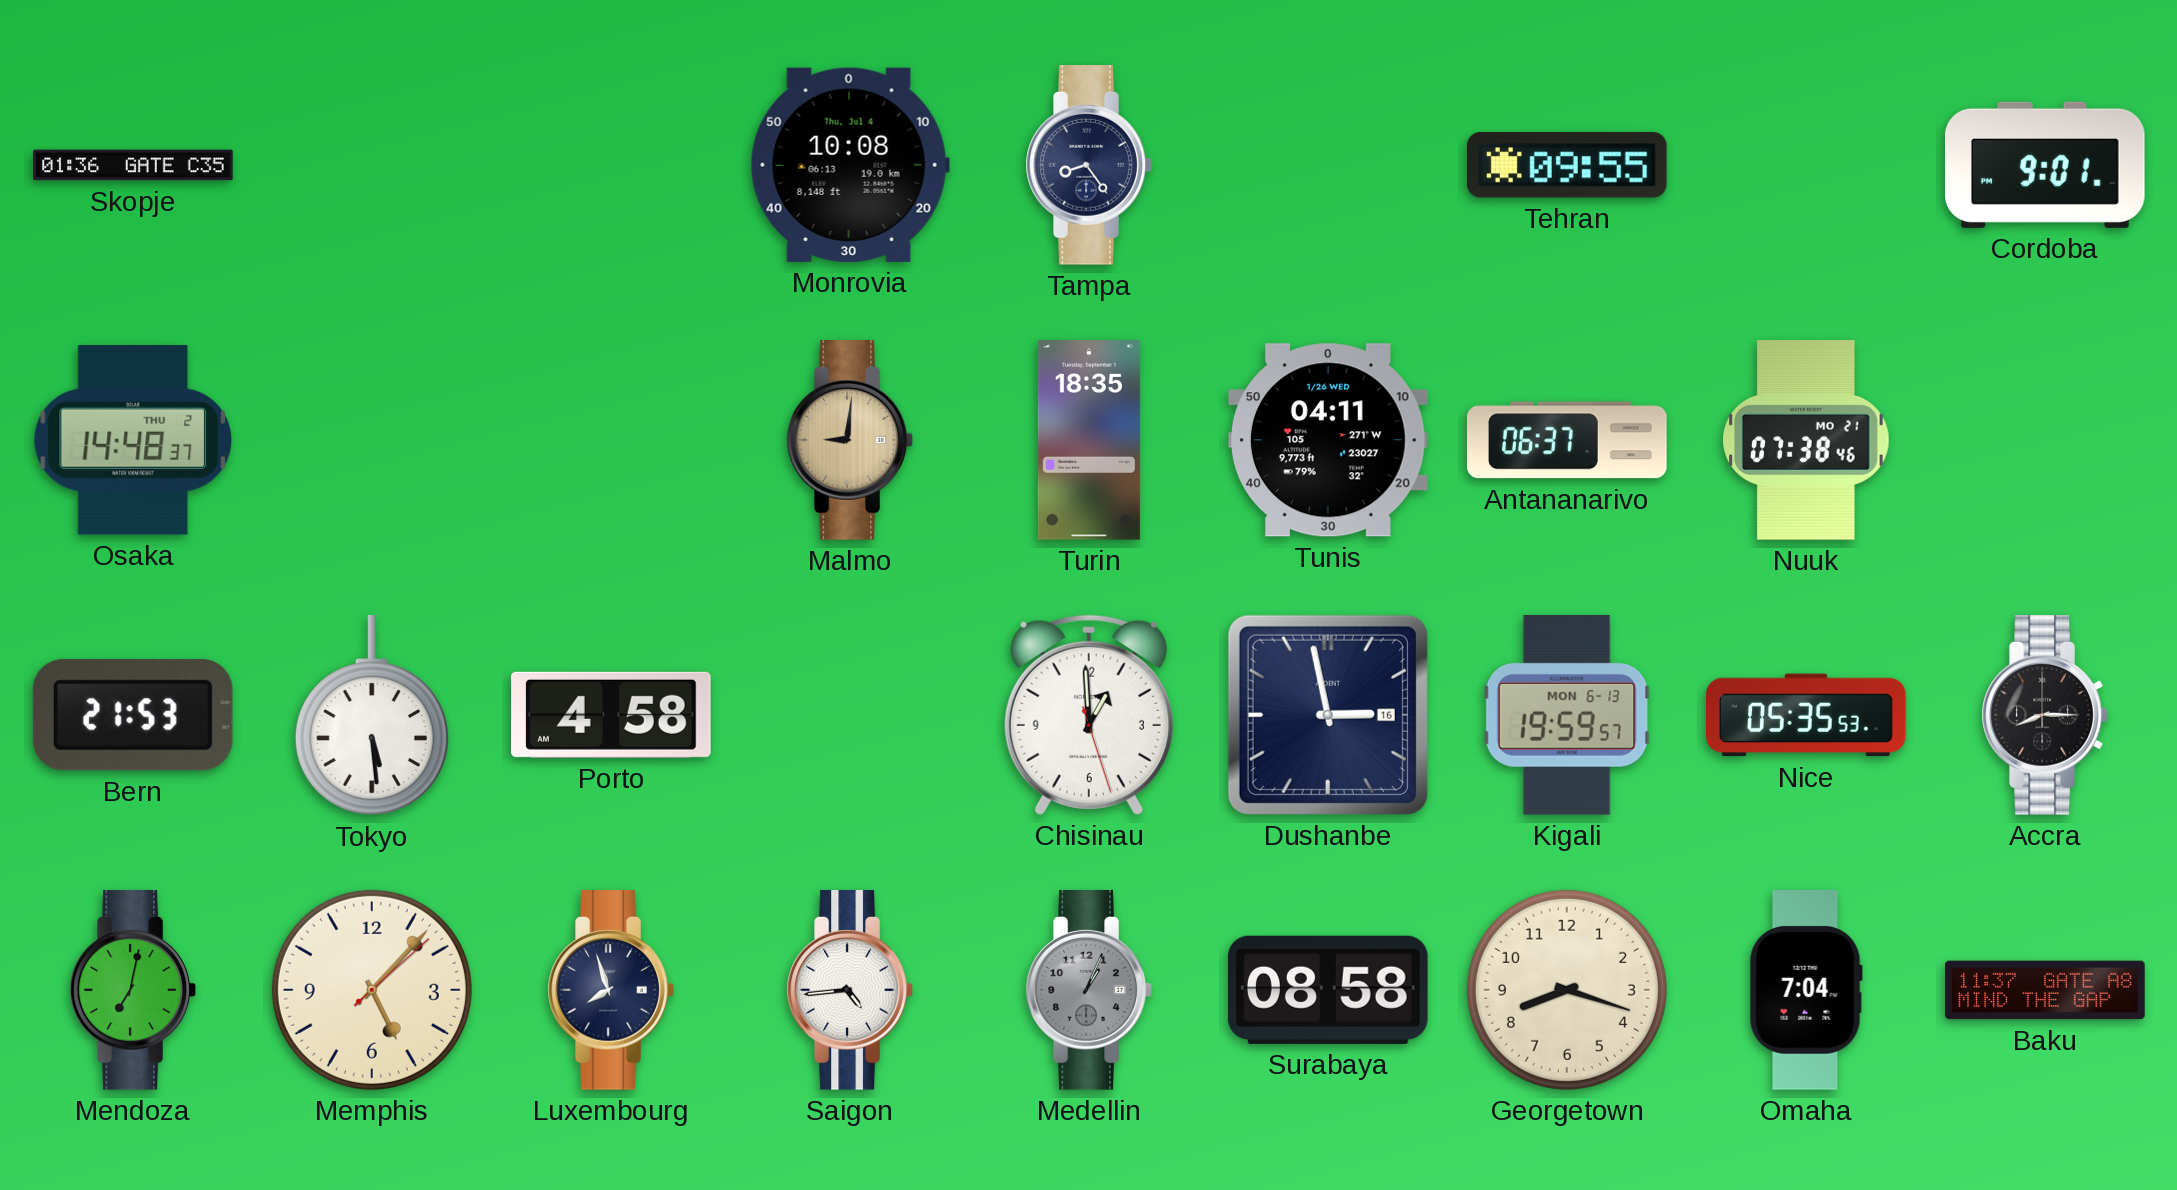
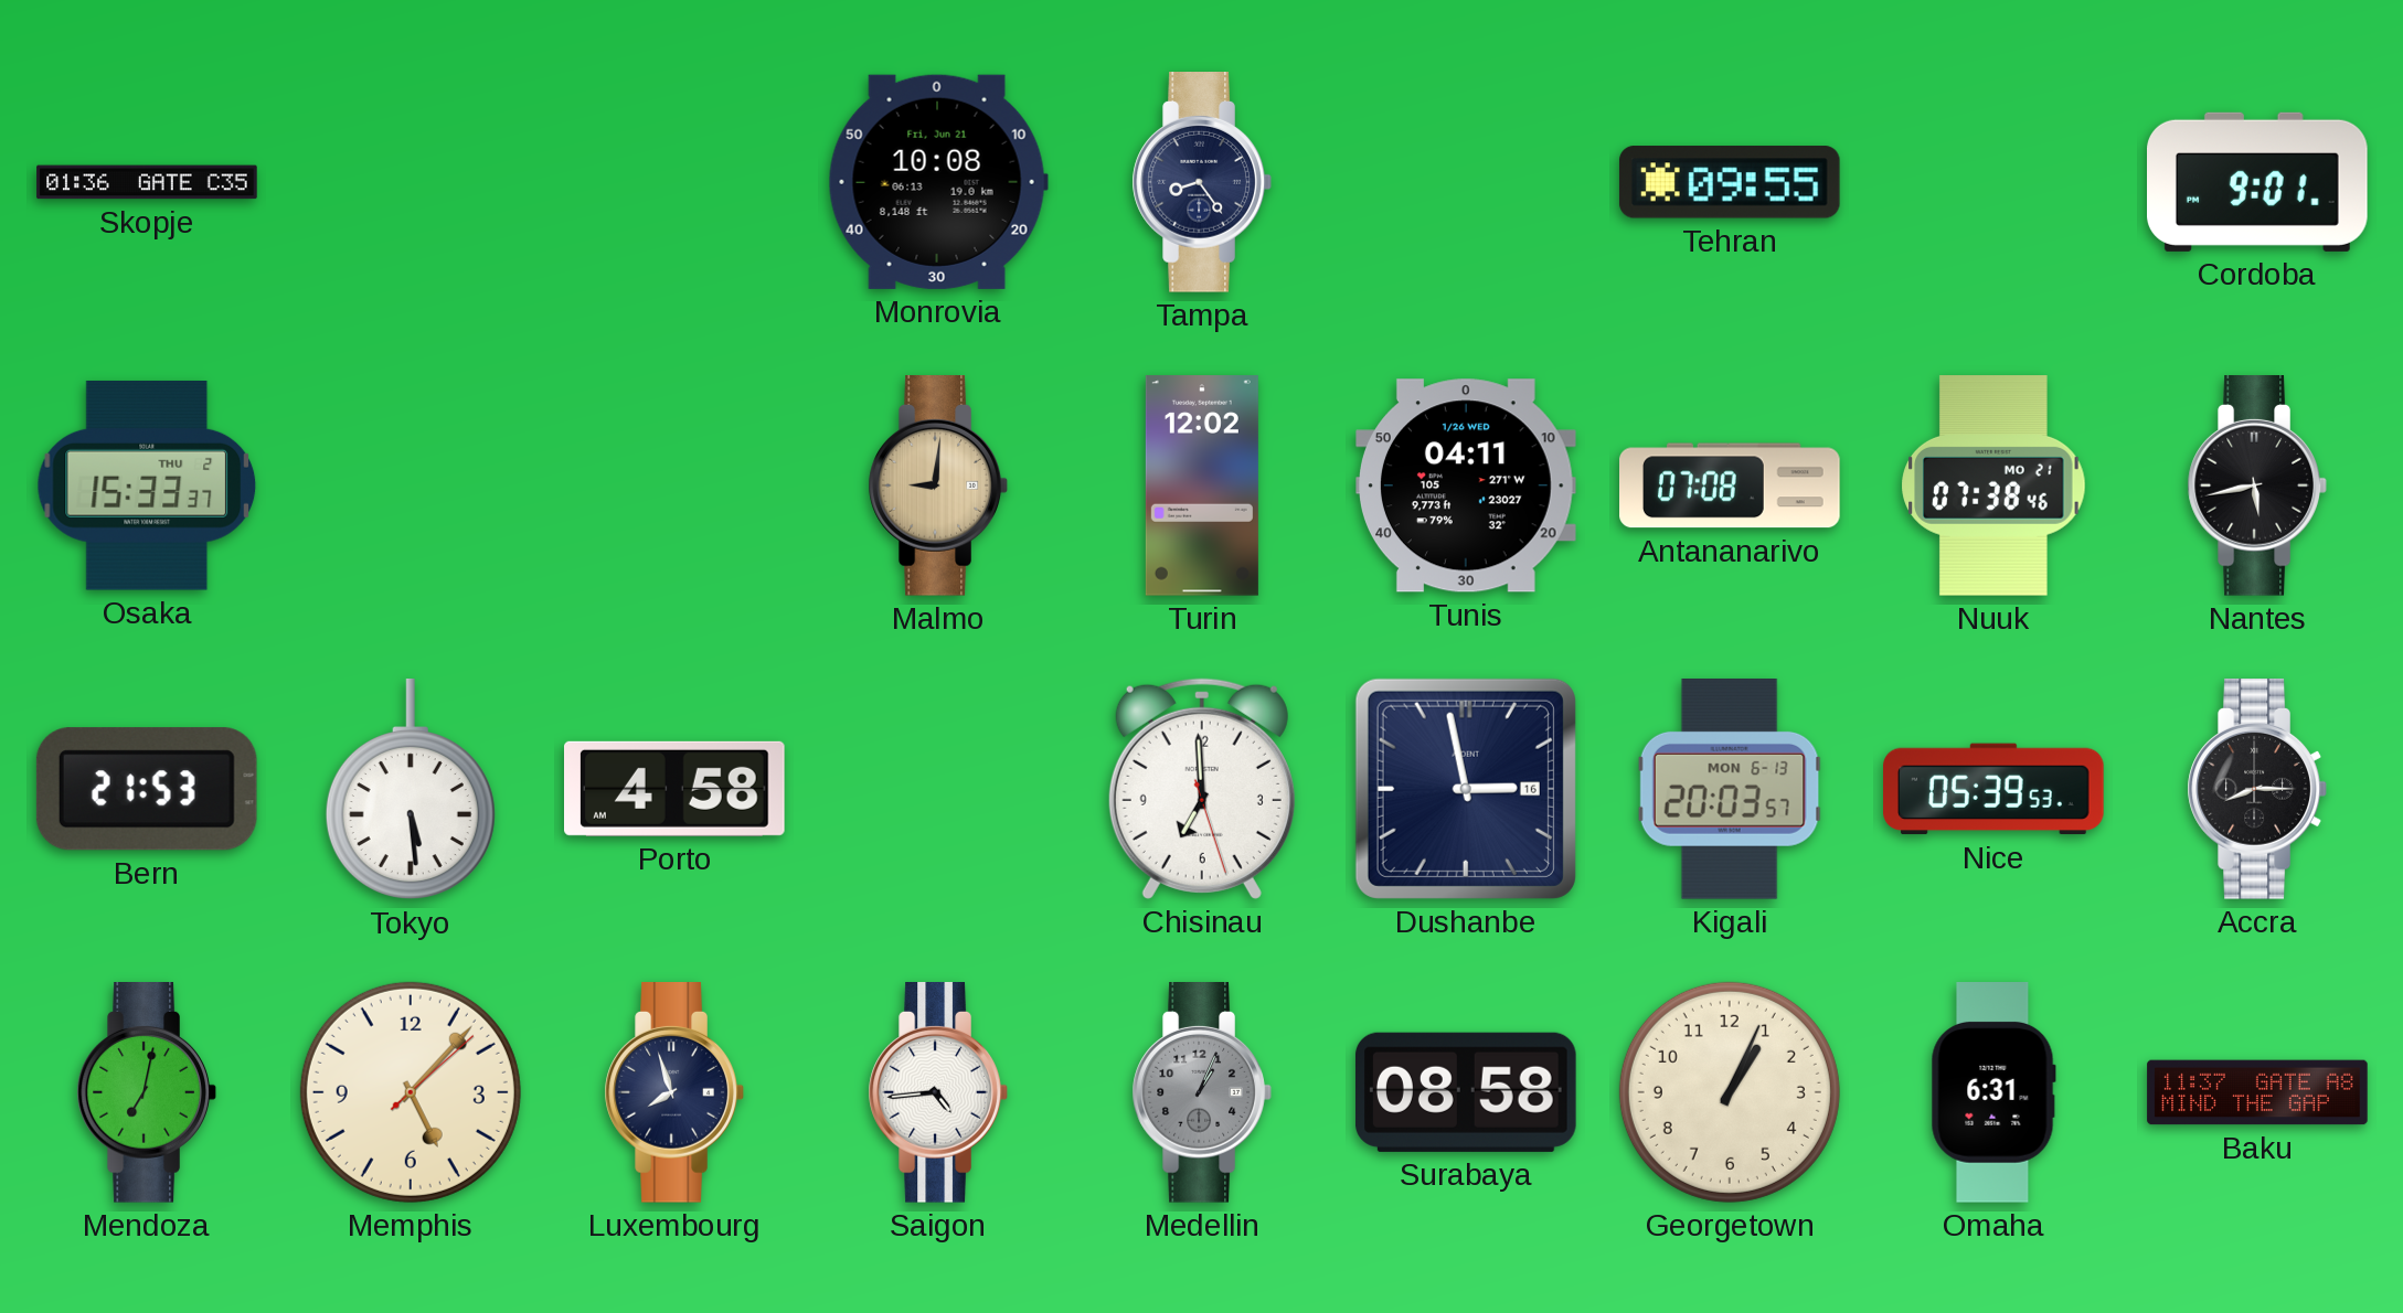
Monrovia date: Thu, Jul 4 -> Fri, Jun 21 (938, 182)
Osaka: 14:48 -> 15:33 (147, 485)
Turin: 18:35 -> 12:02 (1202, 485)
Antananarivo: 06:37 -> 07:08 (1731, 485)
Nantes: none -> 5:43 (2257, 487)
Chisinau: 12:59 -> 6:59 (1202, 789)
Kigali: 19:59 -> 20:03 (1730, 790)
Nice: 05:35 -> 05:39 (1993, 789)
Georgetown: 8:18 -> 1:04 (1730, 1092)
Omaha: 7:04 -> 6:31 (1993, 1092)
